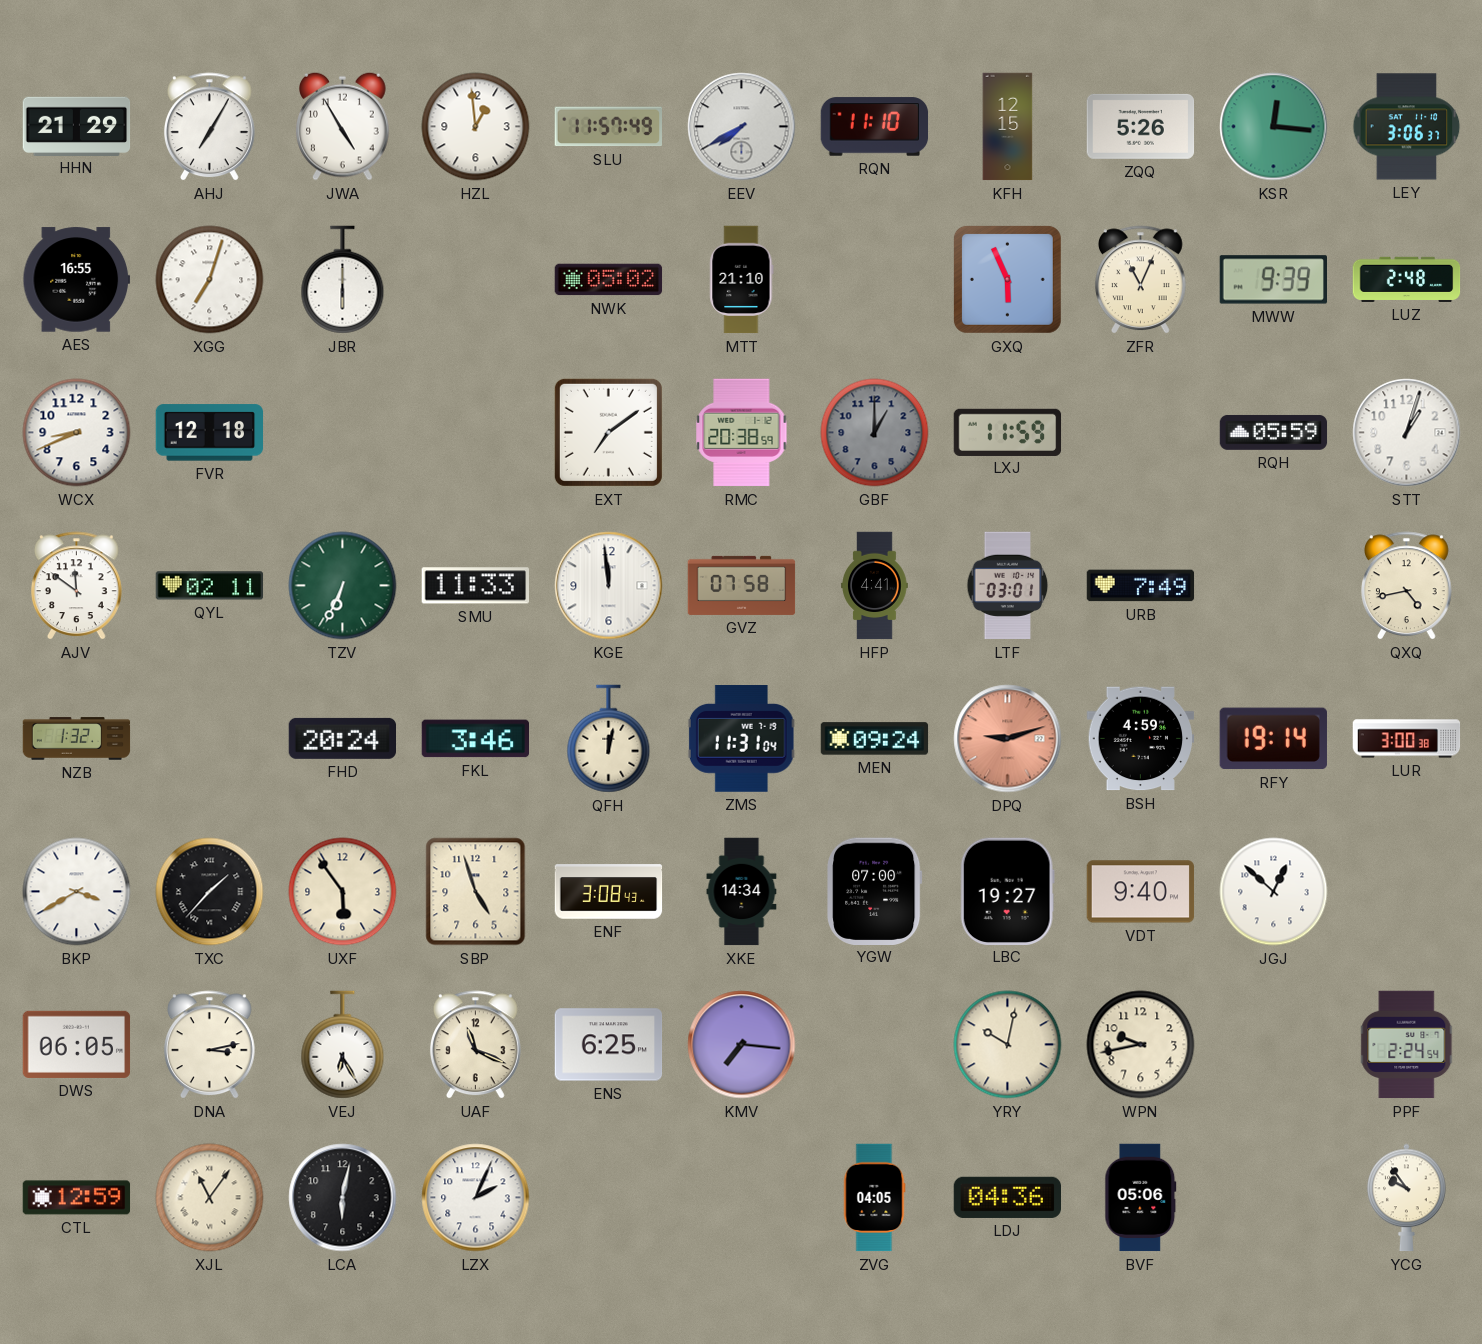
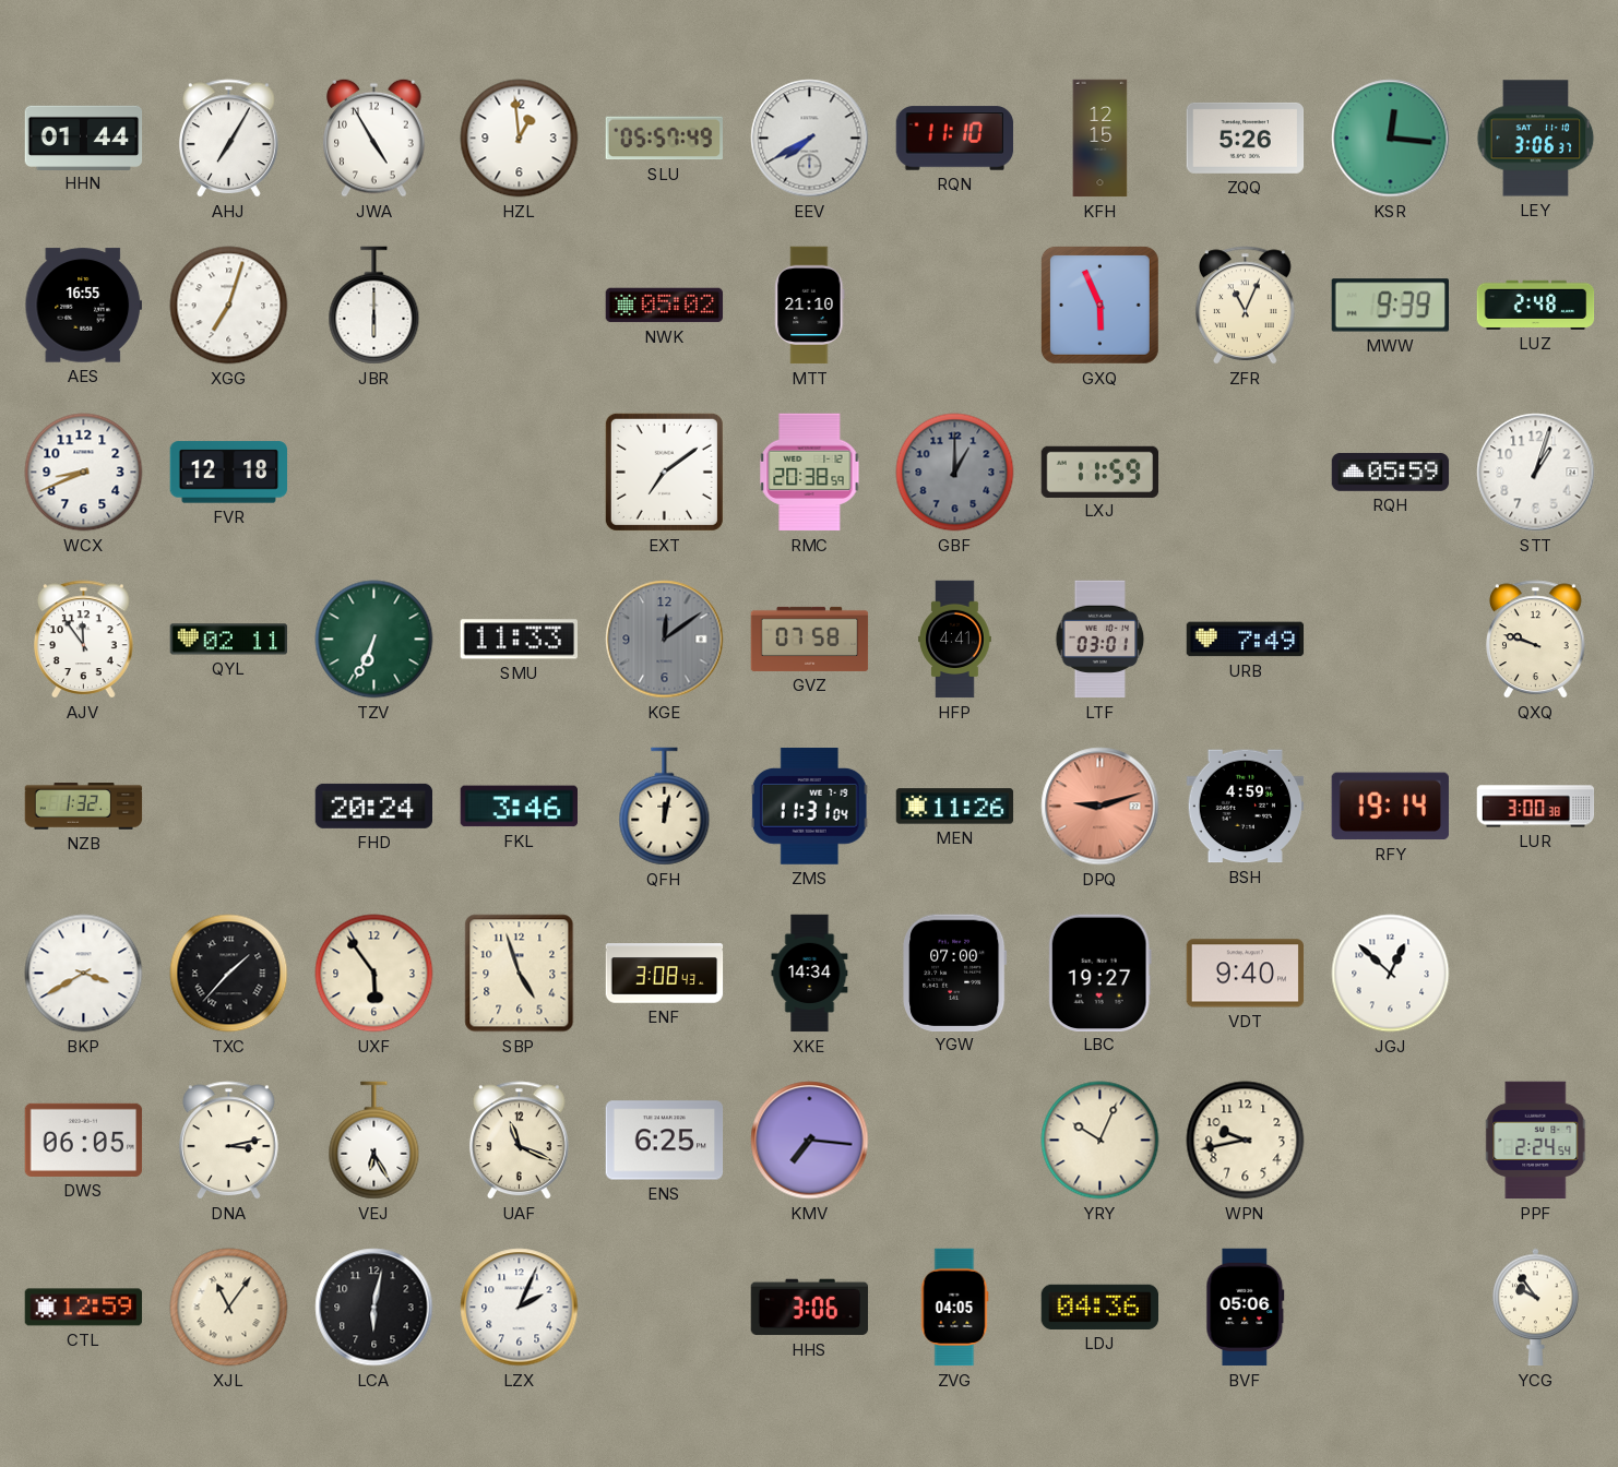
HHN: 21:29 -> 01:44 (84, 138)
SLU: 11:57 -> 05:57 (664, 139)
AJV: 11:51 -> 11:54 (83, 640)
KGE: 11:59 -> 12:09 (665, 640)
KGE dial: white -> grey (665, 640)
QXQ: 4:43 -> 9:48 (1535, 640)
MEN: 09:24 -> 11:26 (955, 807)
YRY: 10:02 -> 10:04 (1101, 1141)
HHS: none -> 3:06 (810, 1308)
